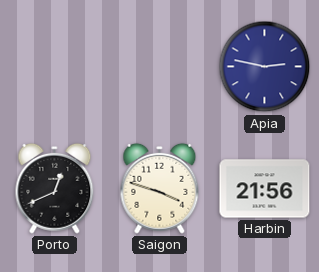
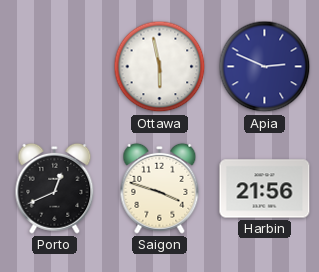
Ottawa: none -> 5:58 (160, 67)
Apia: 2:47 -> 2:49 (265, 67)
